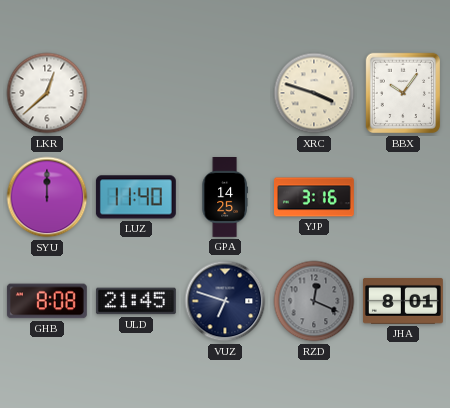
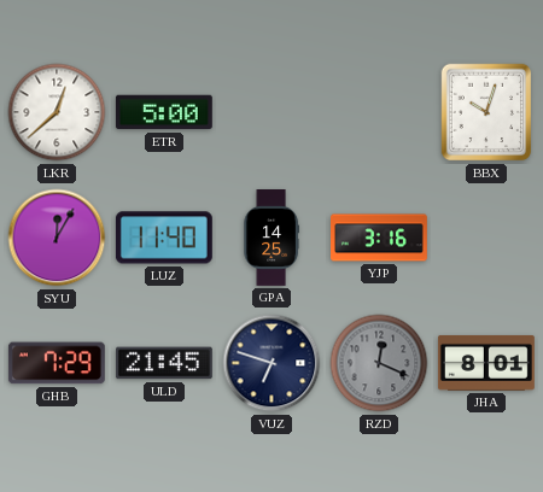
ETR: none -> 5:00 (164, 112)
XRC: 3:48 -> none (314, 93)
BBX: 10:06 -> 10:03 (486, 112)
SYU: 12:00 -> 12:05 (57, 238)
GHB: 8:08 -> 7:29 (57, 363)
